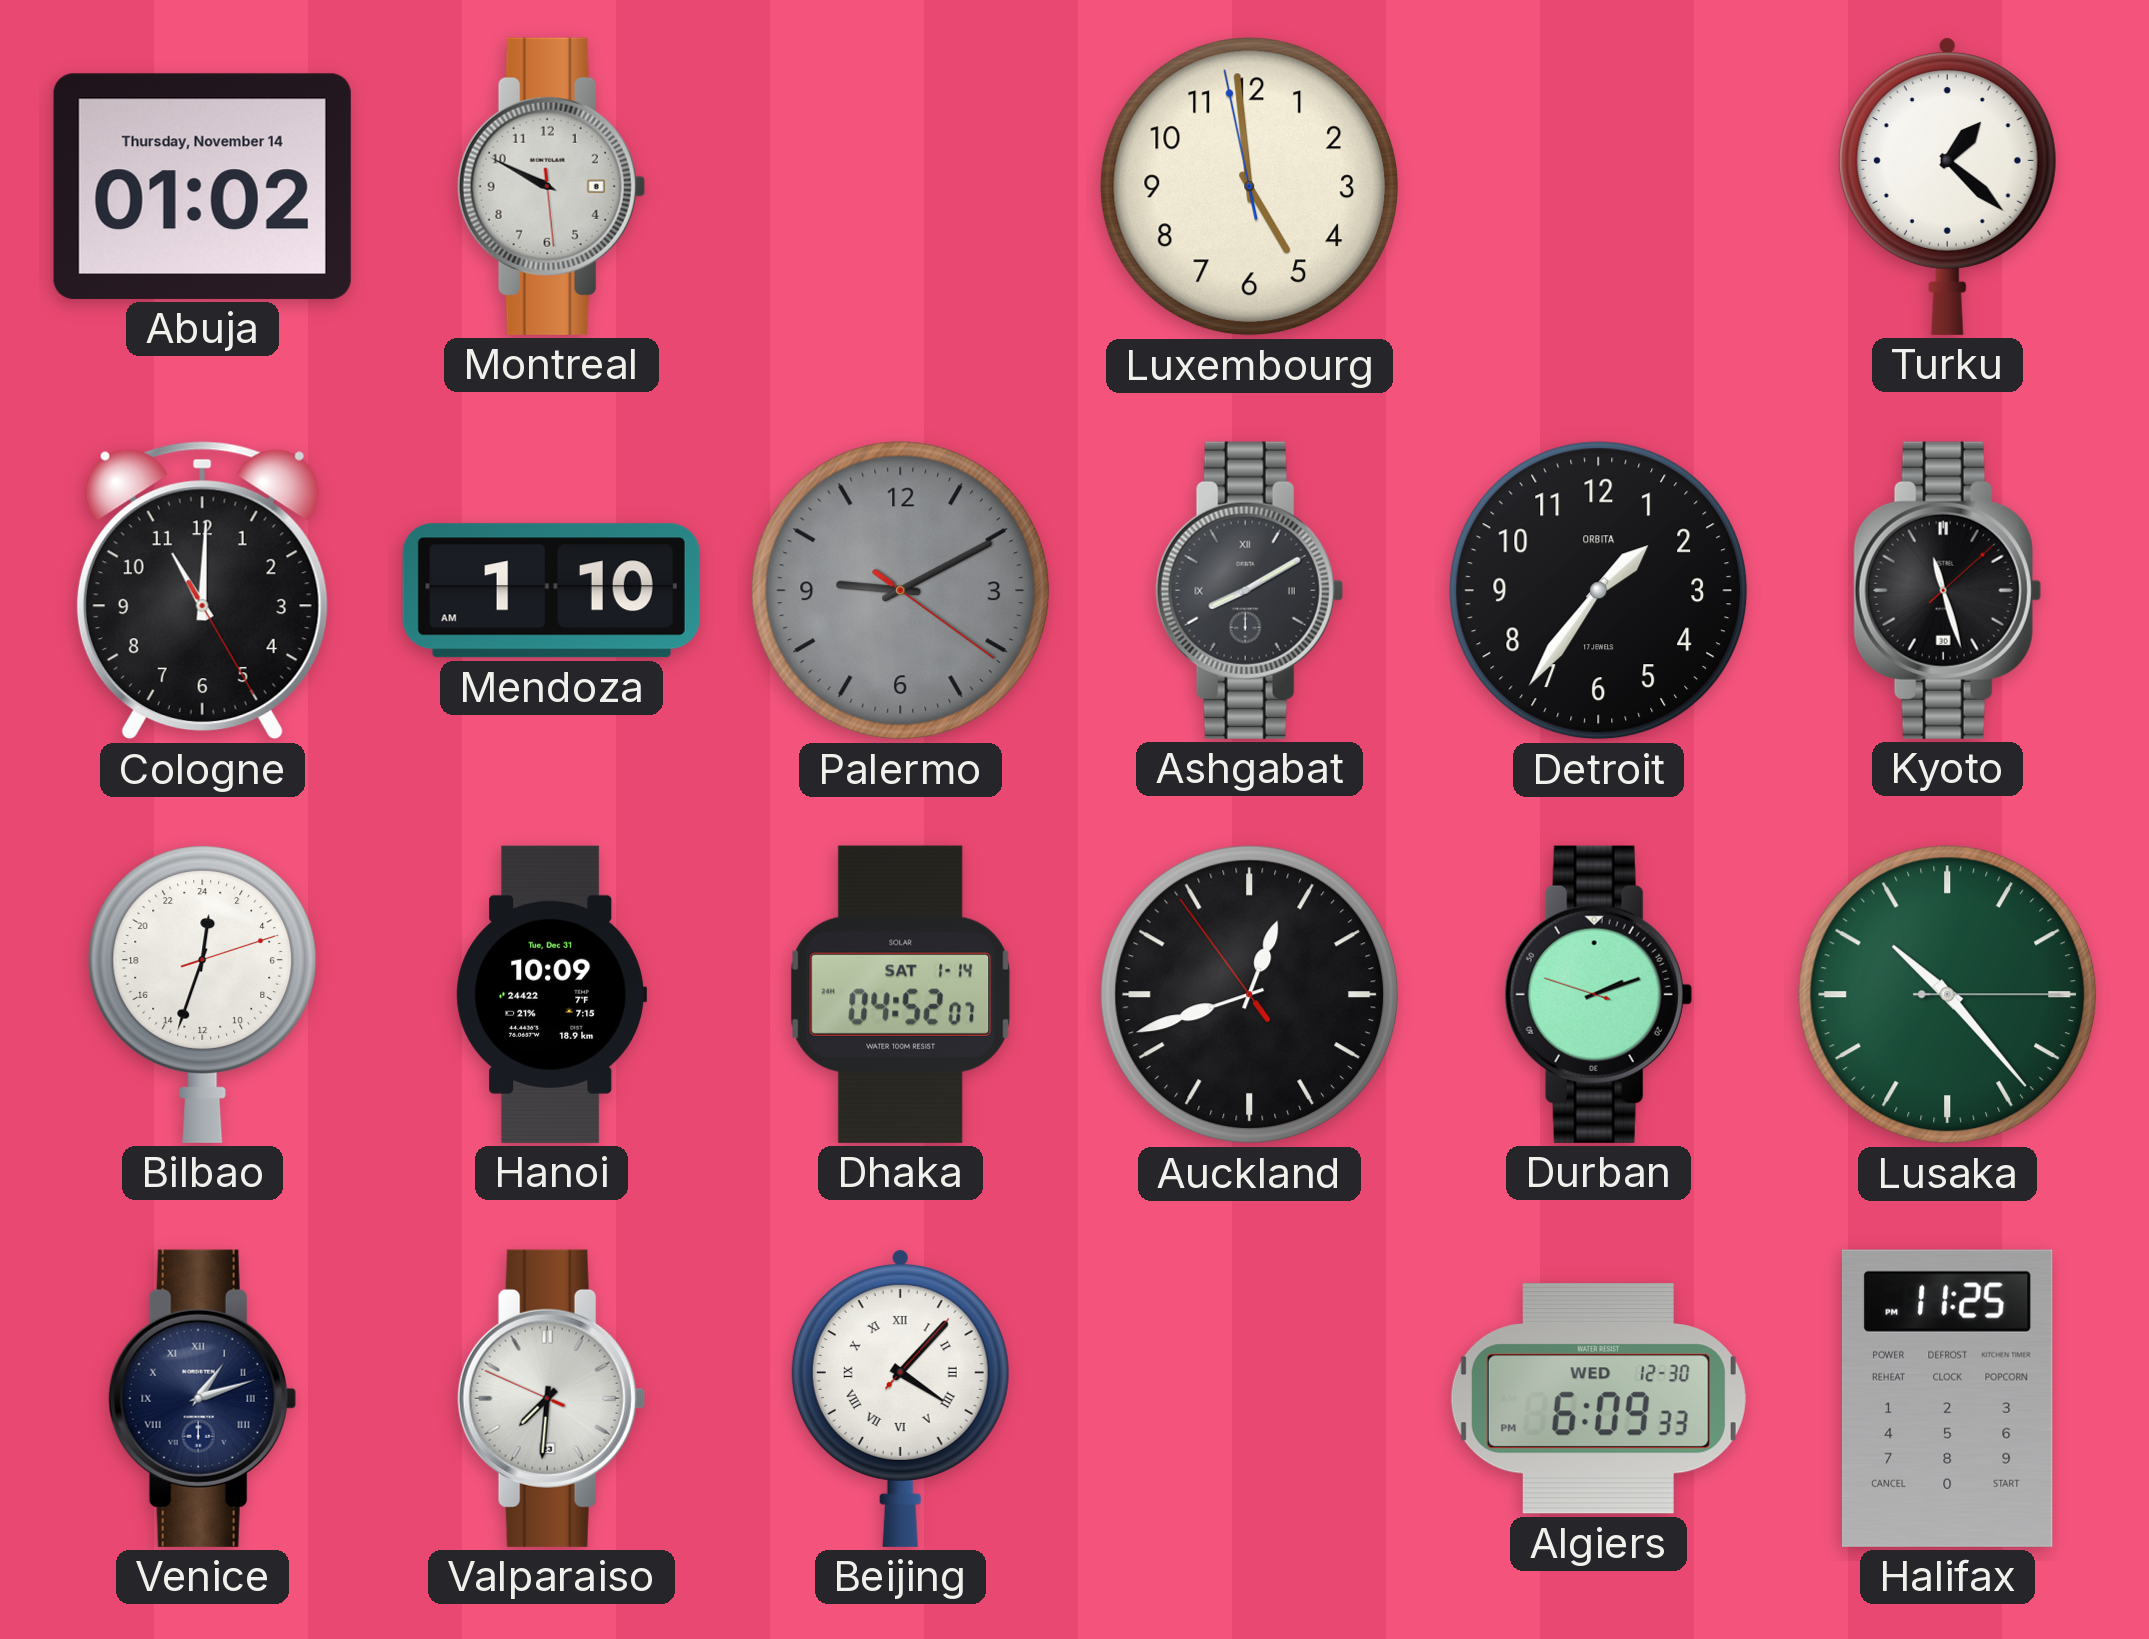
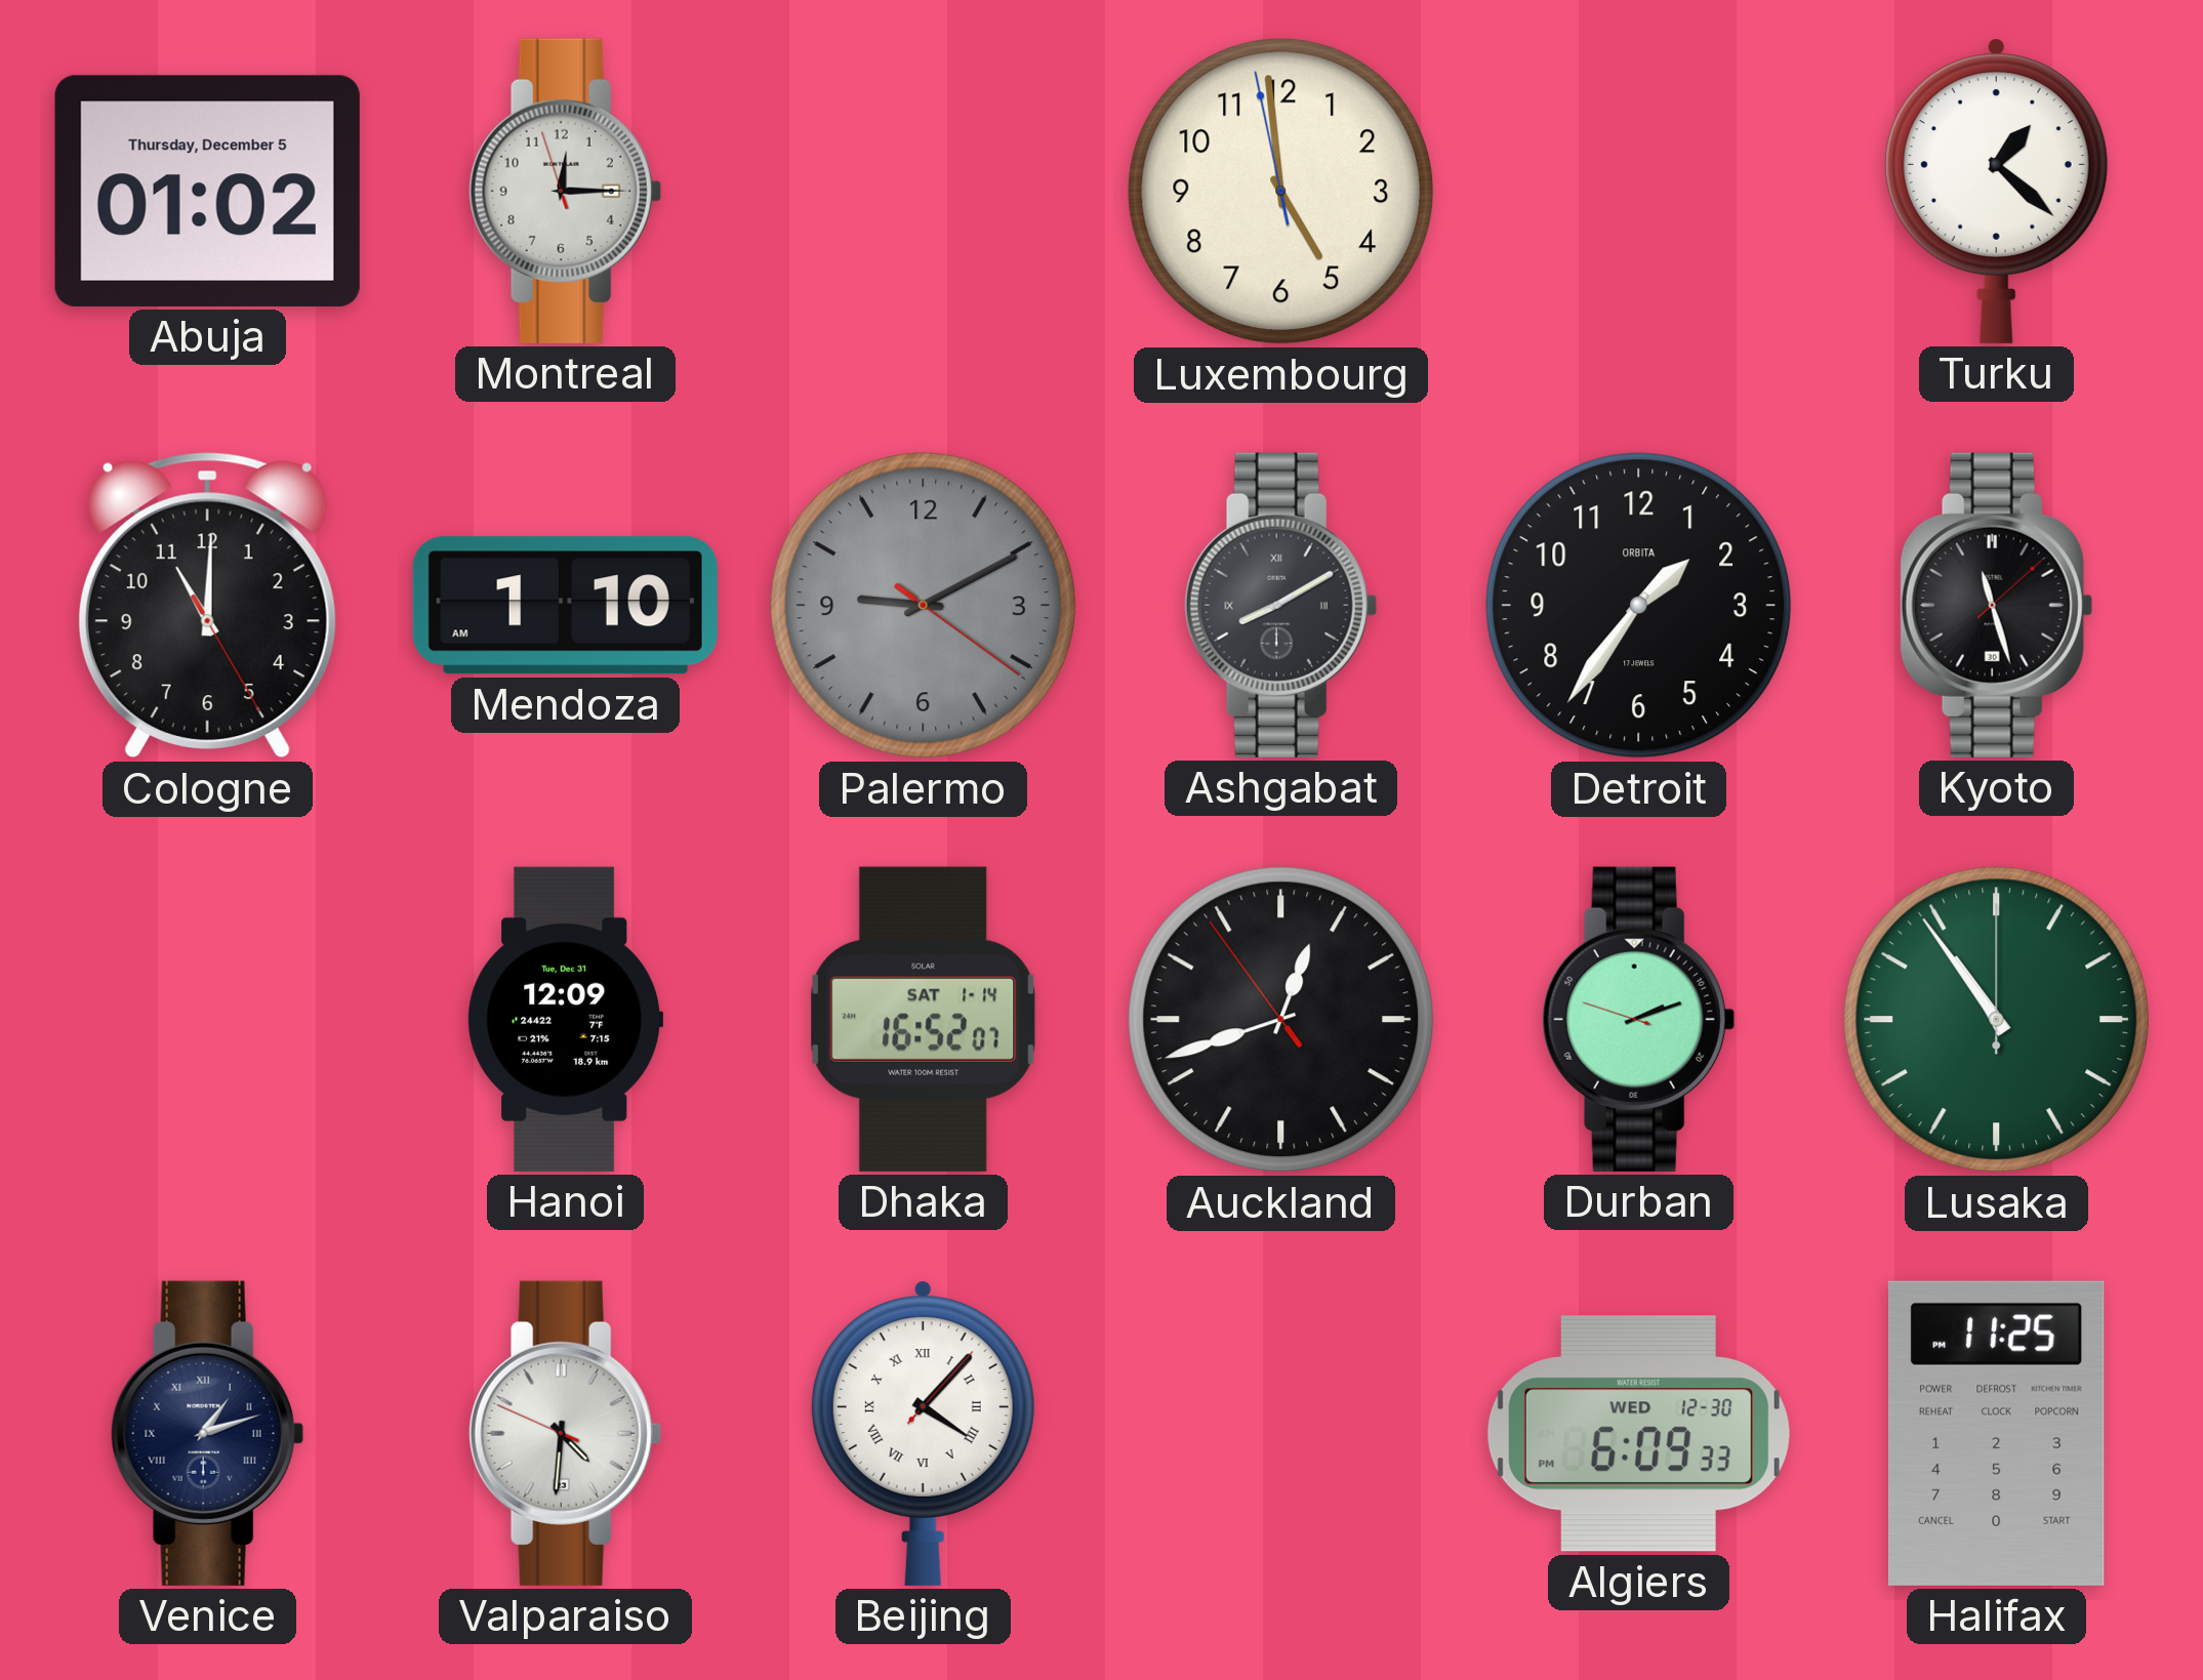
Abuja date: Thursday, November 14 -> Thursday, December 5 (207, 191)
Montreal: 9:49 -> 12:14 (565, 191)
Bilbao: 0:33 -> none (203, 994)
Hanoi: 10:09 -> 12:09 (566, 1019)
Dhaka: 04:52 -> 16:52 (924, 1019)
Lusaka: 10:23 -> 10:54 (1997, 1020)
Valparaiso: 7:30 -> 4:30 (565, 1433)
